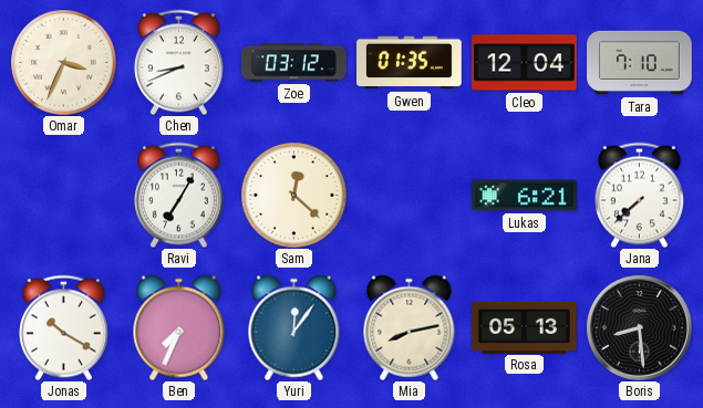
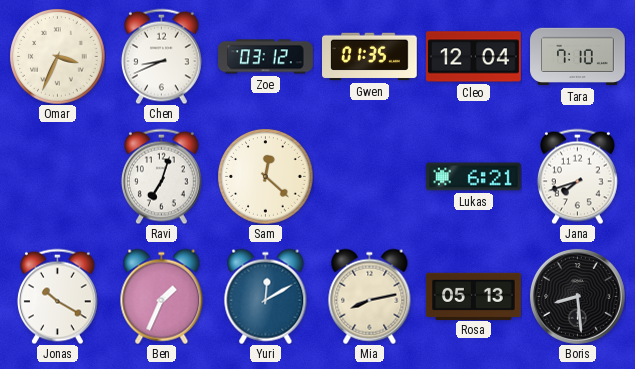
Ravi: 7:05 -> 7:03 (161, 176)
Jana: 7:38 -> 7:42 (577, 176)
Ben: 7:34 -> 1:34 (162, 296)
Yuri: 12:06 -> 12:10 (266, 296)
